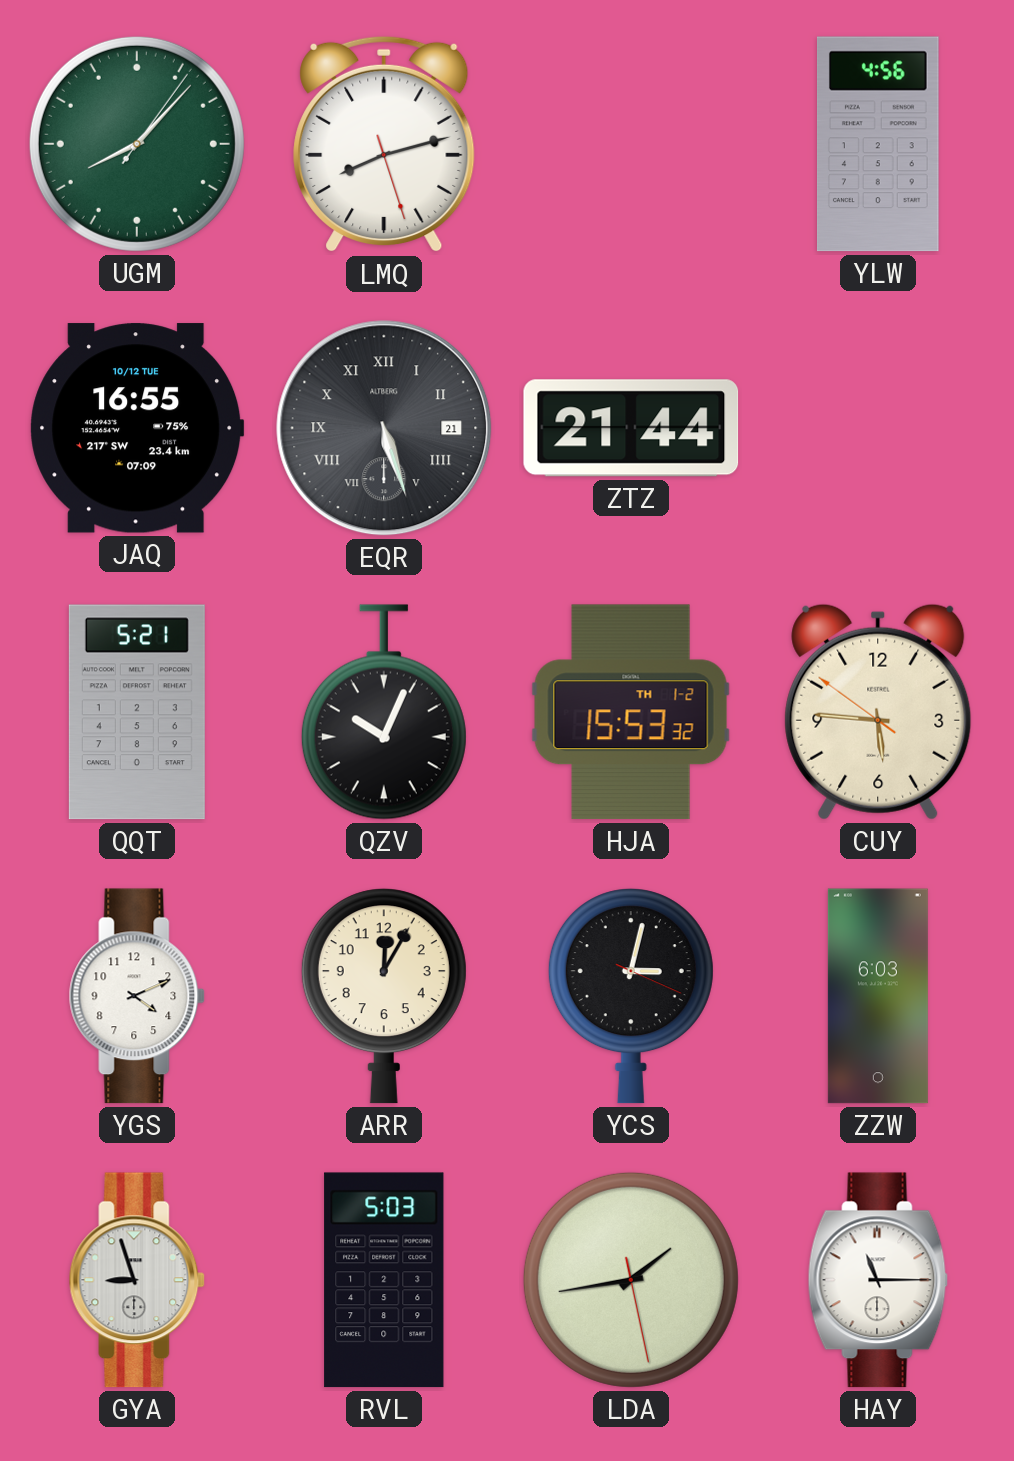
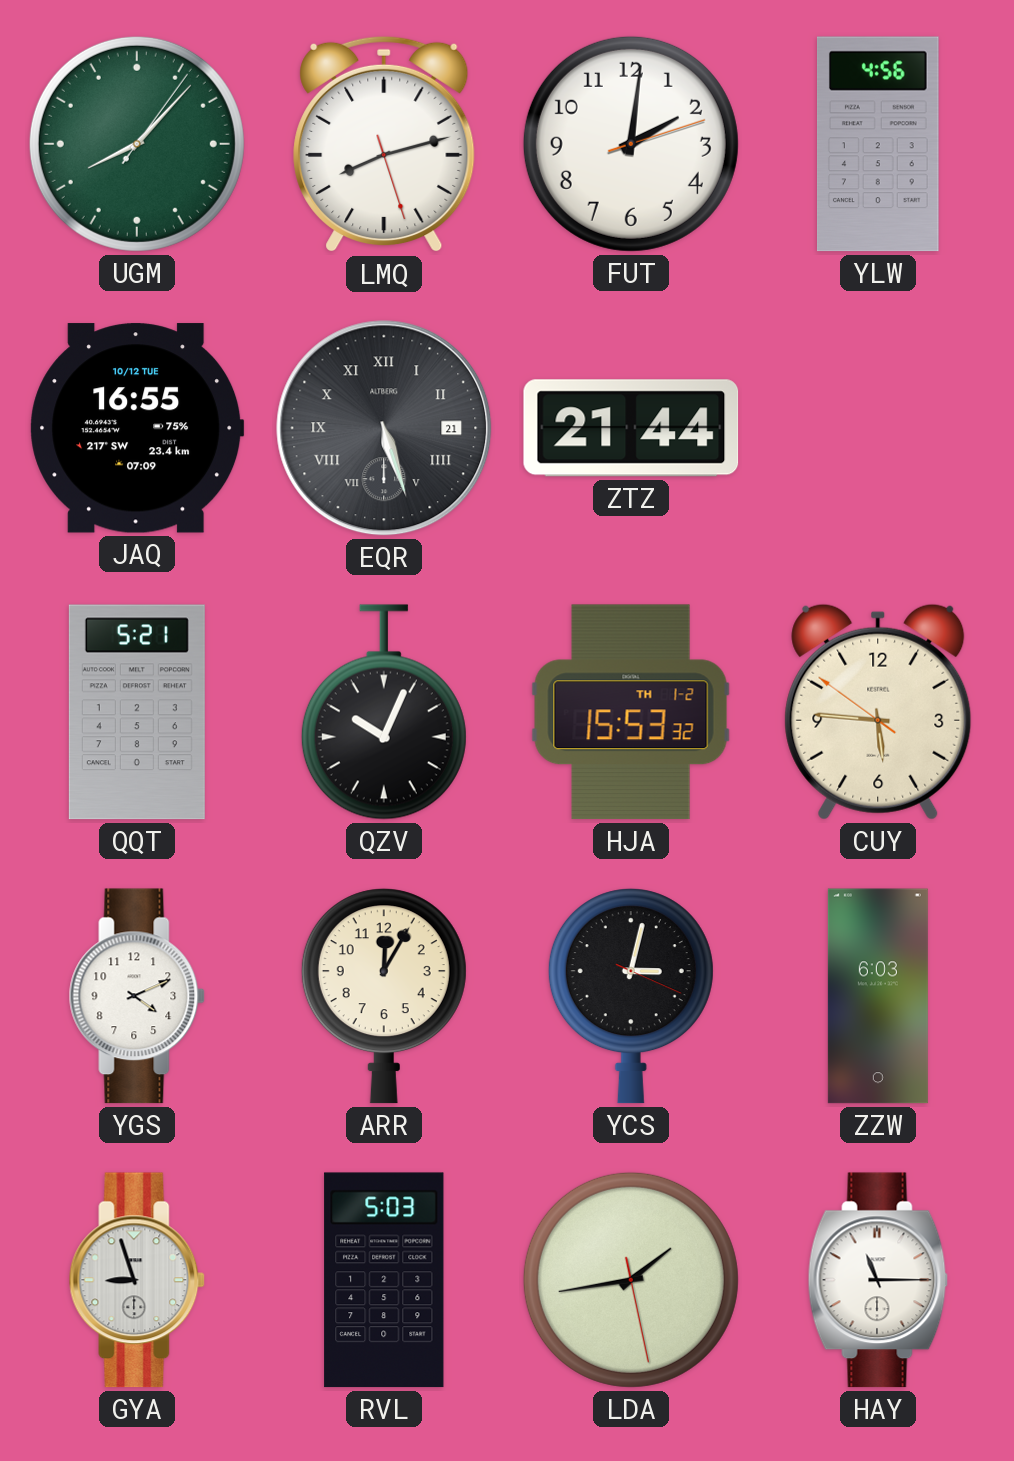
FUT: none -> 2:01 (631, 144)
